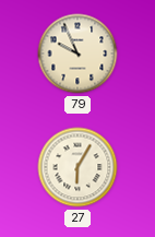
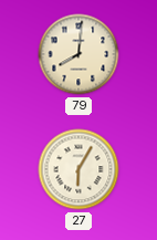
79: 9:56 -> 8:01 (78, 54)
